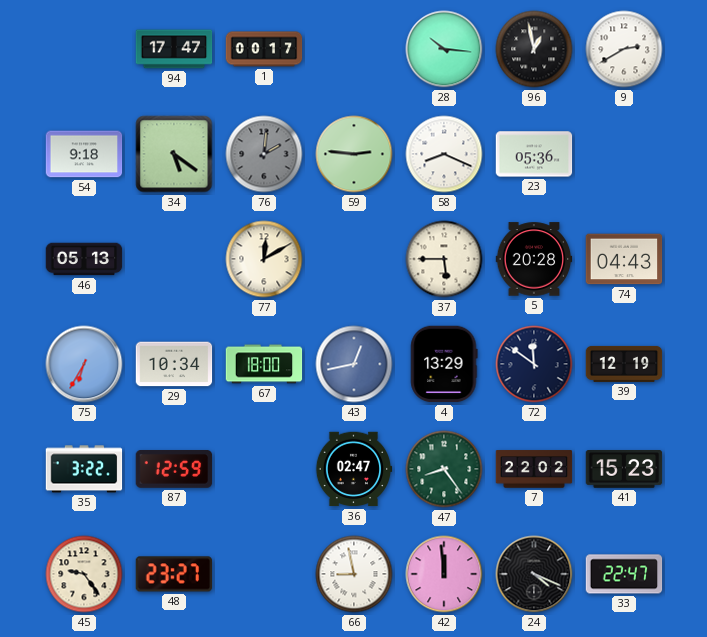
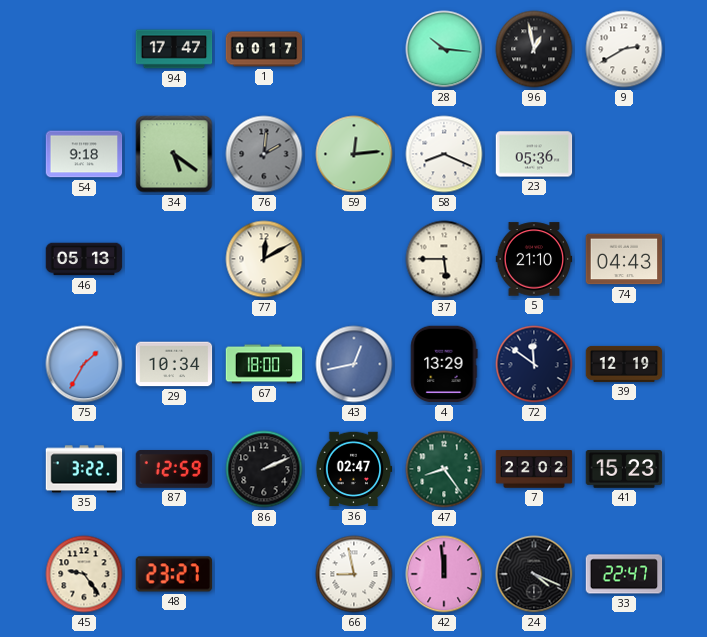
59: 2:46 -> 12:14 (354, 154)
5: 20:28 -> 21:10 (534, 259)
75: 6:35 -> 1:35 (84, 364)
86: none -> 2:11 (264, 469)
